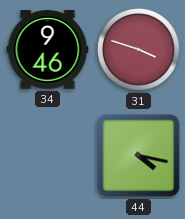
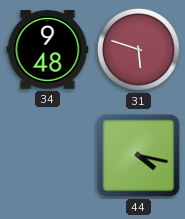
34: 9:46 -> 9:48 (48, 50)
31: 3:48 -> 5:48 (138, 49)
